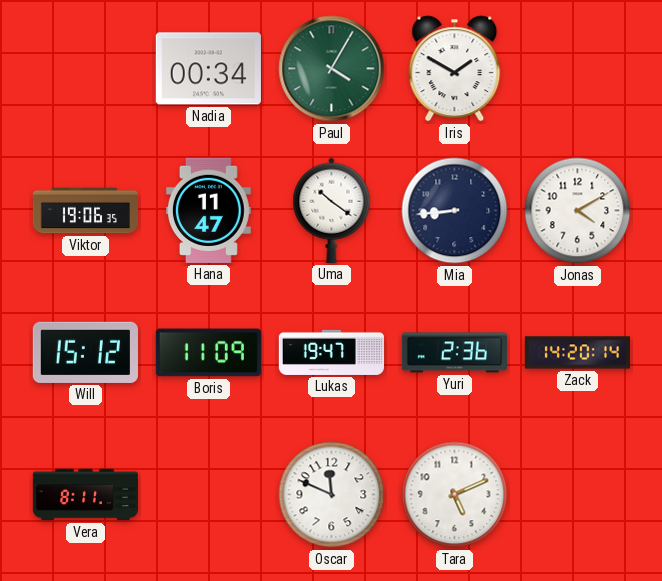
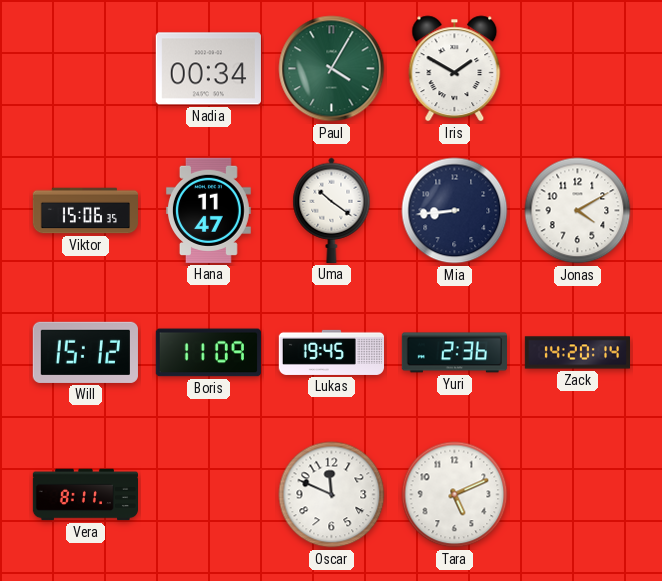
Viktor: 19:06 -> 15:06 (85, 211)
Lukas: 19:47 -> 19:45 (331, 352)
